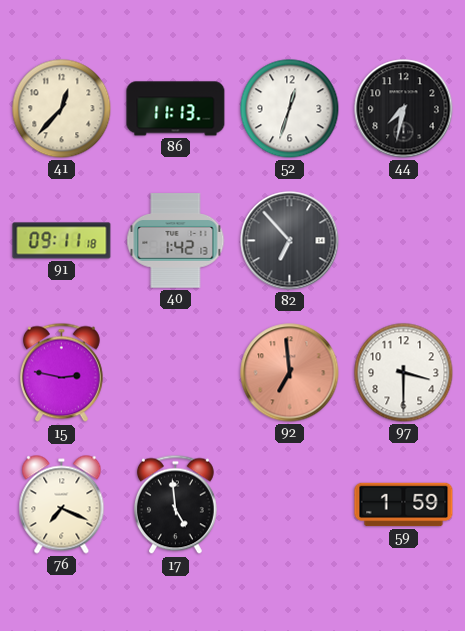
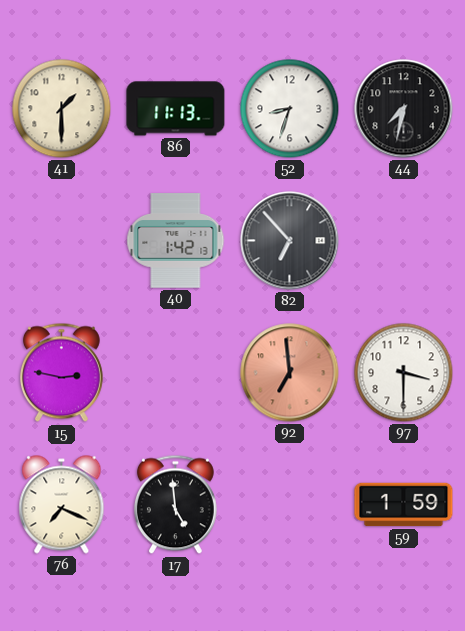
41: 12:37 -> 1:30 (62, 109)
52: 12:33 -> 8:33 (290, 109)
91: 09:11 -> none (62, 241)
